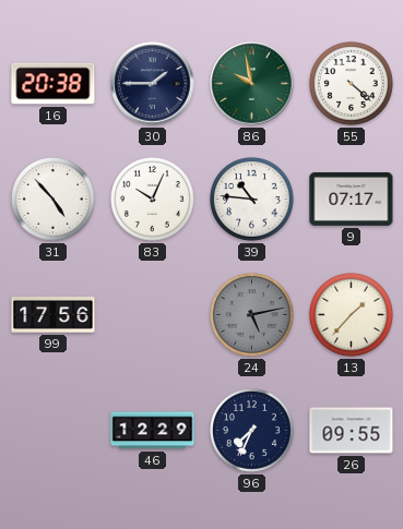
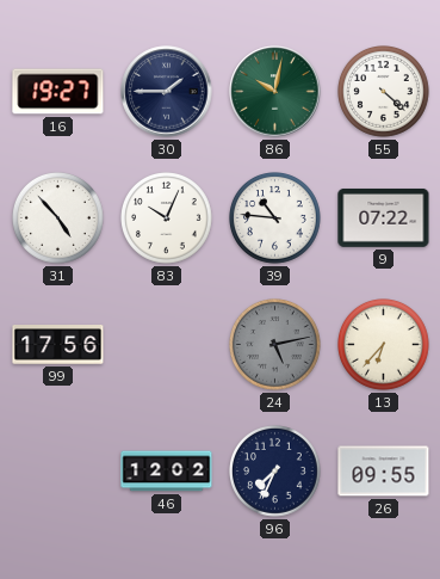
16: 20:38 -> 19:27 (58, 92)
86: 9:58 -> 10:02 (275, 92)
9: 07:17 -> 07:22 (384, 218)
13: 1:37 -> 6:37 (384, 345)
46: 12:29 -> 12:02 (167, 472)
